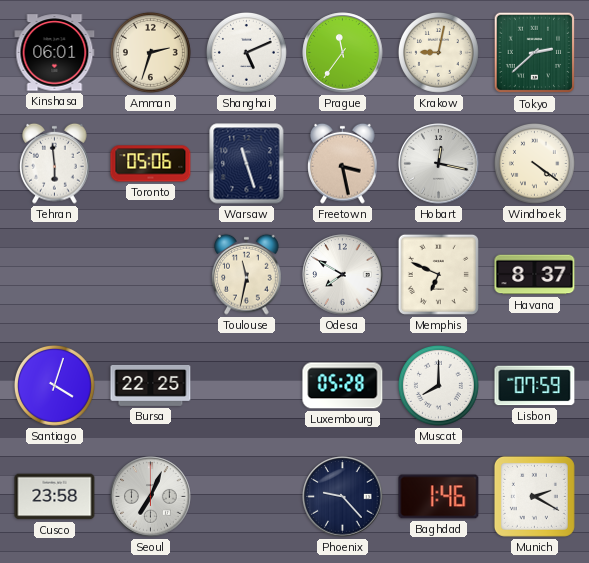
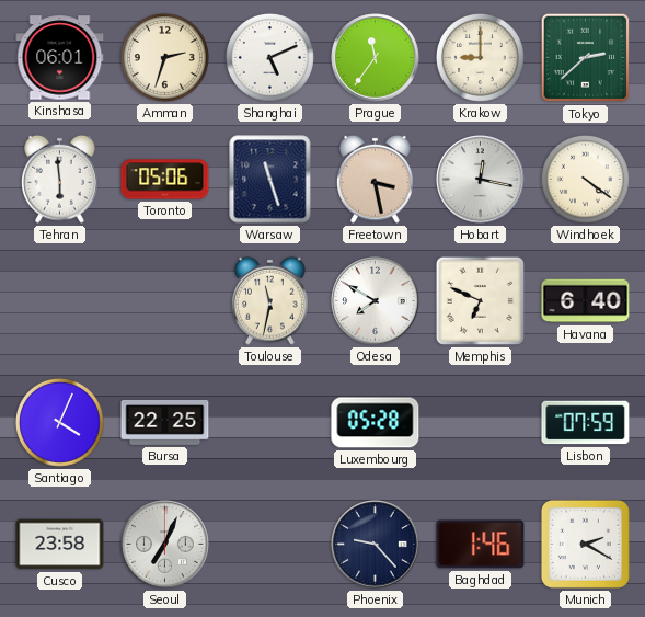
Krakow: 9:02 -> 9:00 (480, 57)
Havana: 8:37 -> 6:40 (586, 301)
Santiago: 4:03 -> 4:04 (59, 422)
Muscat: 8:00 -> none (438, 385)
